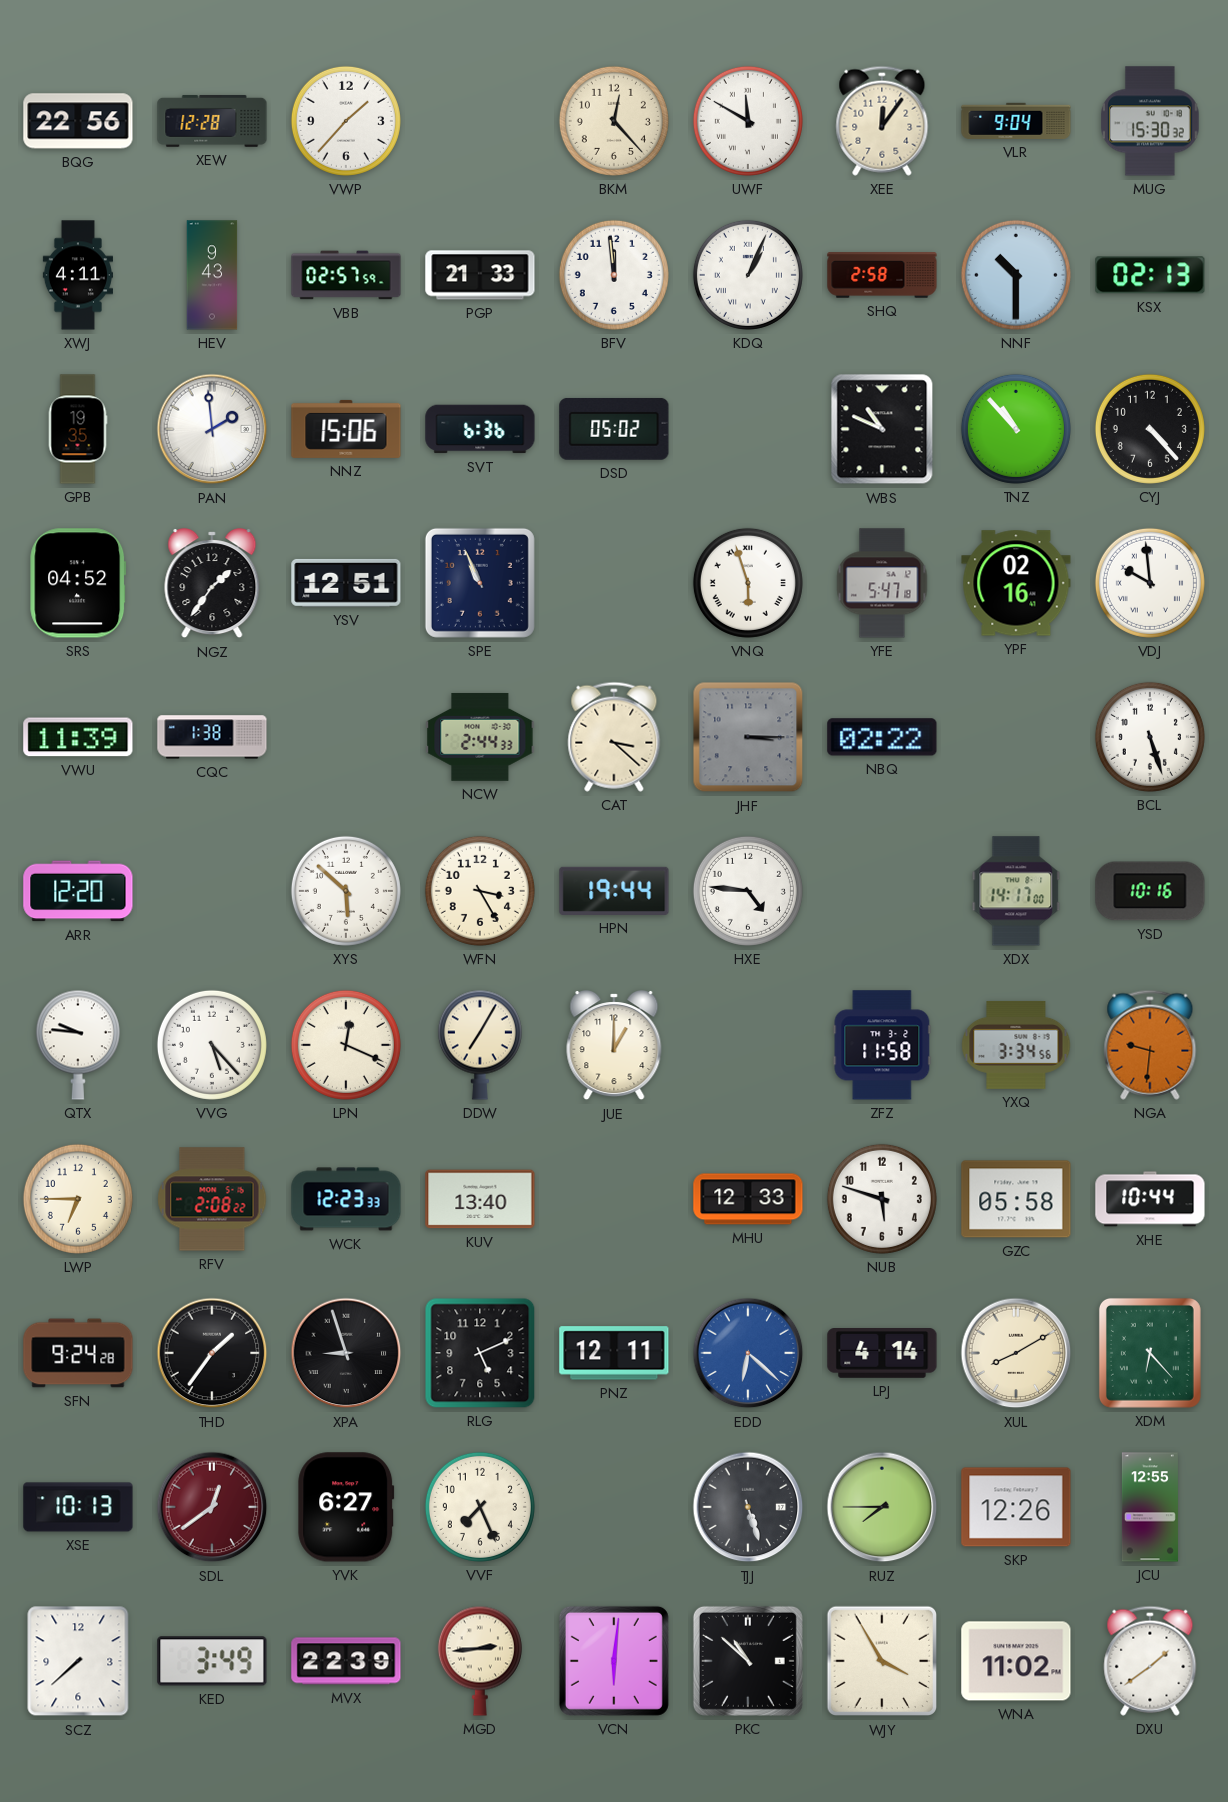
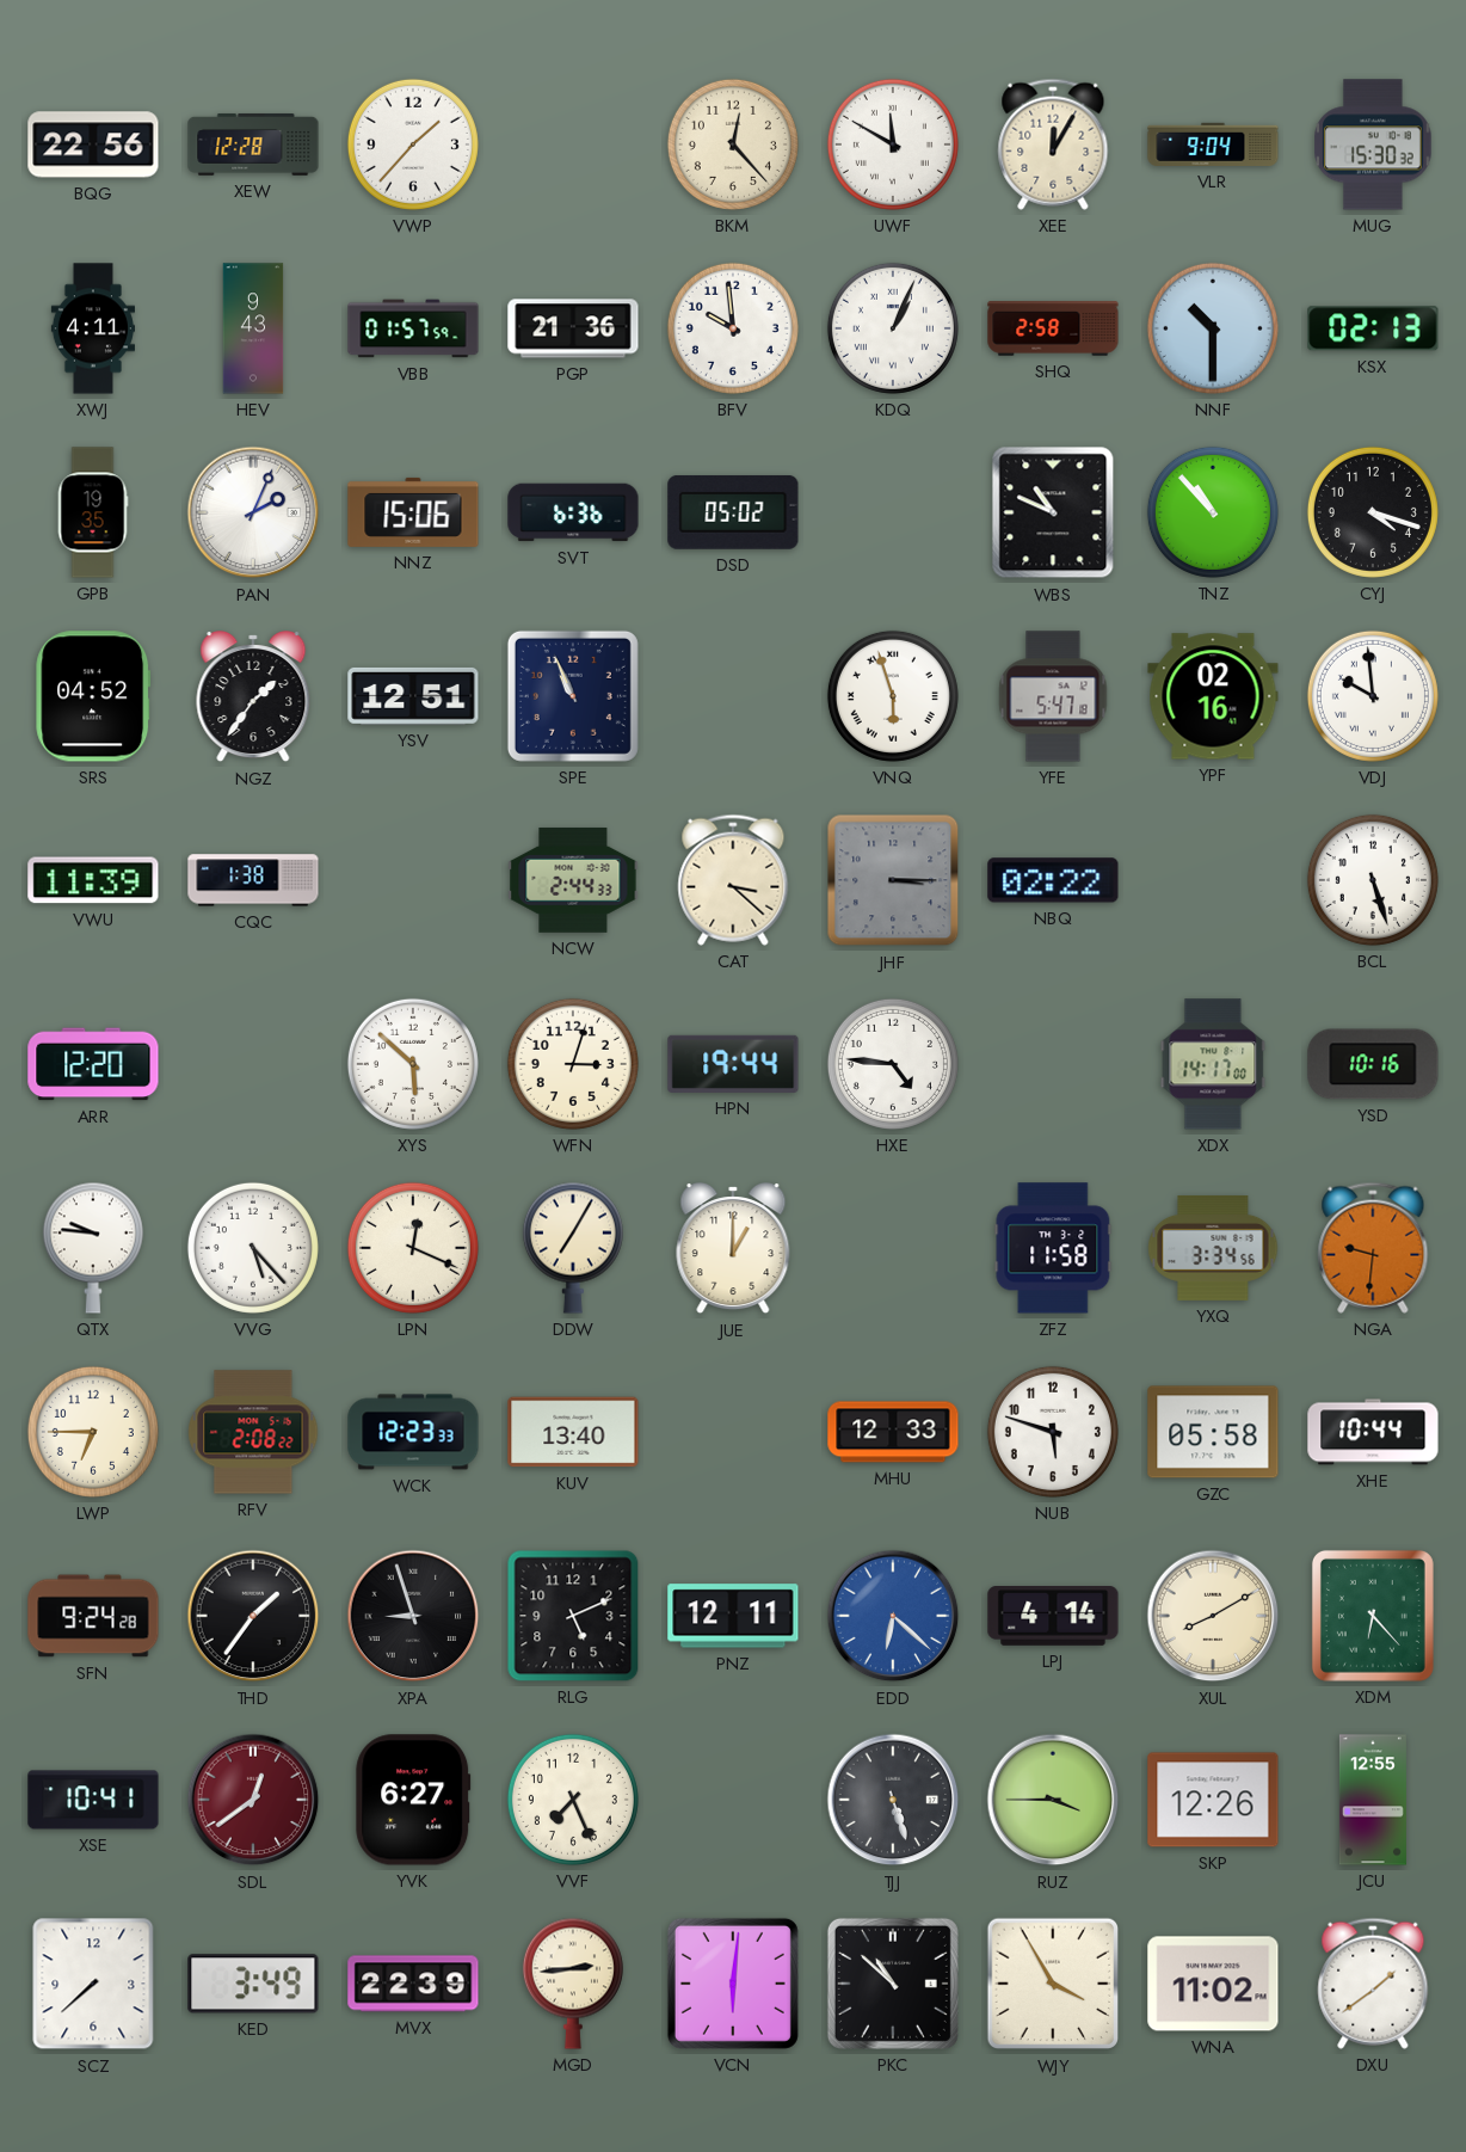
XEE: 12:06 -> 12:05 (1053, 145)
VBB: 02:57 -> 01:57 (413, 328)
PGP: 21:33 -> 21:36 (573, 328)
BFV: 11:59 -> 9:59 (733, 328)
PAN: 1:59 -> 2:04 (253, 512)
CYJ: 4:23 -> 4:18 (1373, 512)
WFN: 3:25 -> 3:03 (573, 1064)
XSE: 10:13 -> 10:41 (93, 1800)
RUZ: 7:45 -> 3:45 (1053, 1800)
